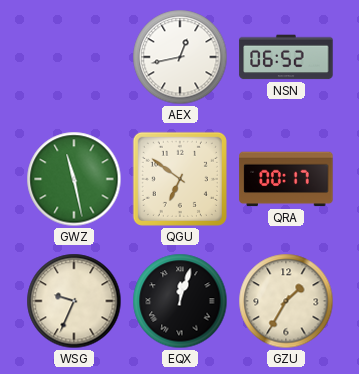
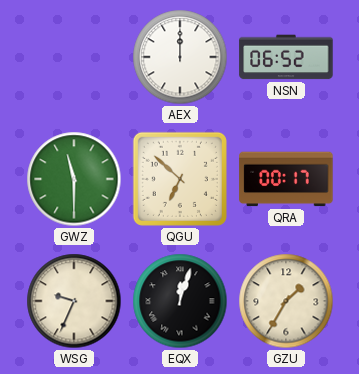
AEX: 12:43 -> 12:00 (180, 57)
GWZ: 11:28 -> 11:30 (74, 179)
QGU: 6:51 -> 6:52 (180, 179)
